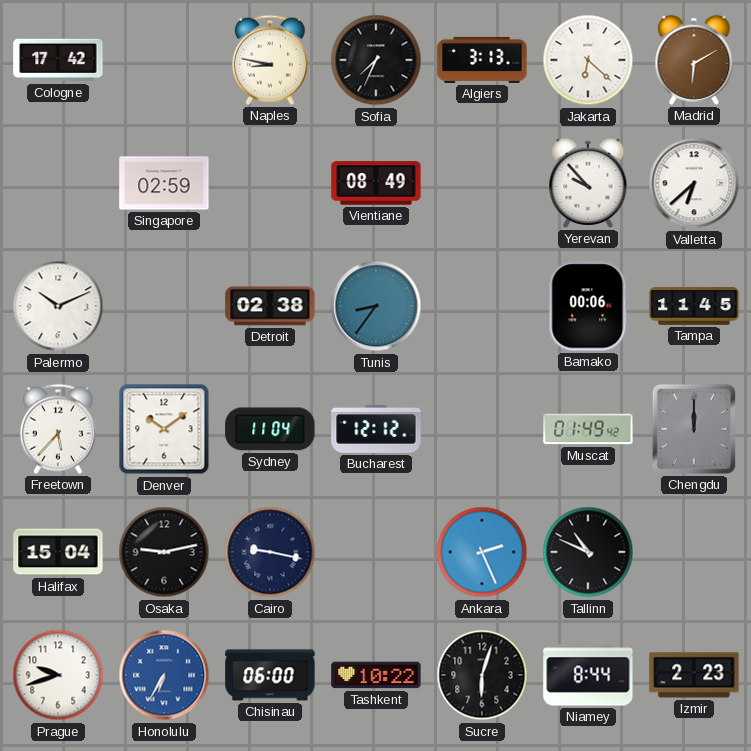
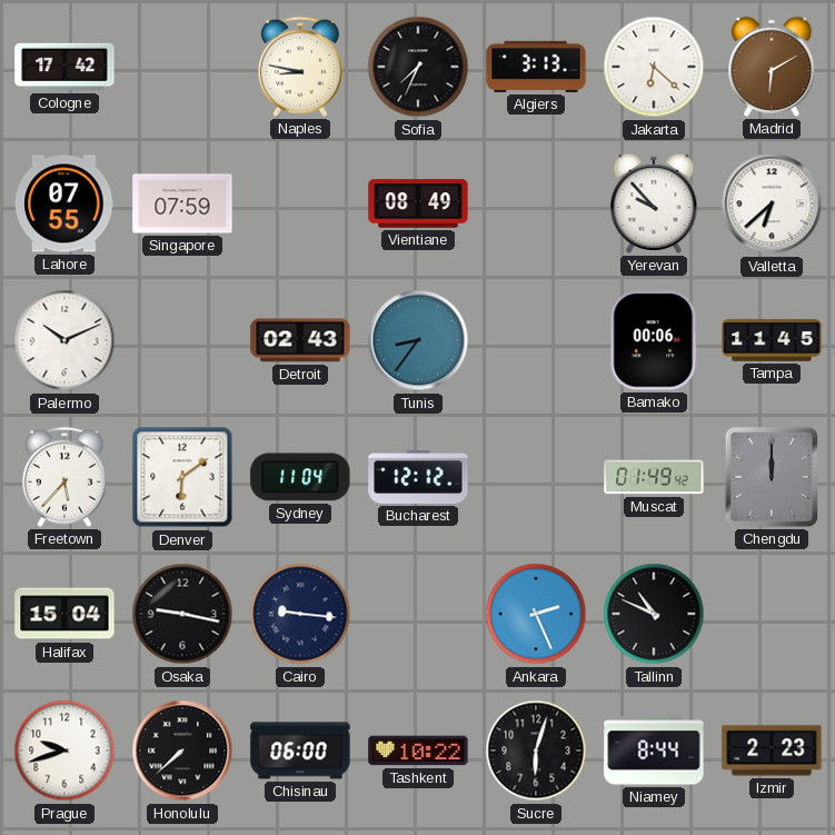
Lahore: none -> 07:55 (64, 203)
Singapore: 02:59 -> 07:59 (182, 203)
Detroit: 02:38 -> 02:43 (300, 340)
Denver: 10:09 -> 6:09 (182, 477)
Osaka: 9:13 -> 9:17 (182, 614)
Cairo: 9:17 -> 9:16 (300, 614)
Honolulu: 6:35 -> 7:38 (182, 750)
Honolulu dial: blue -> black (182, 750)
